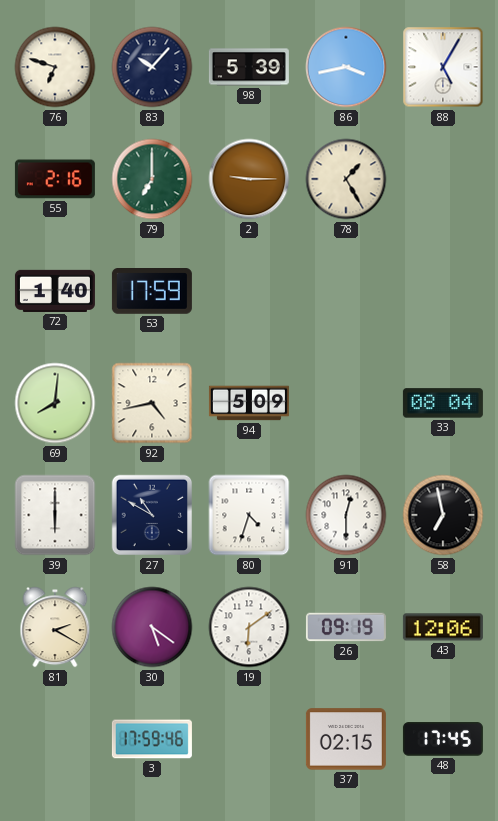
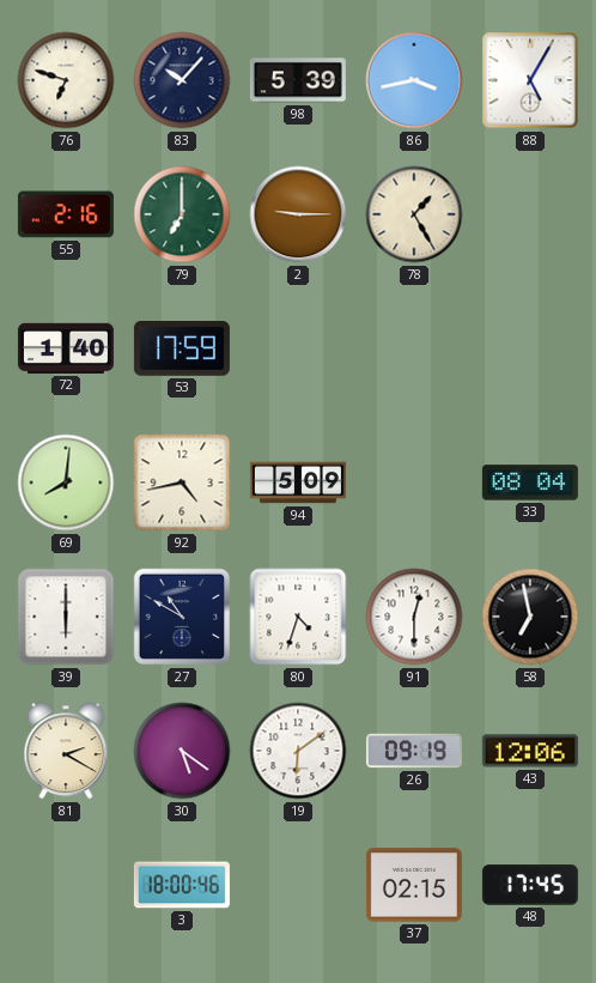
3: 17:59 -> 18:00 (182, 885)
